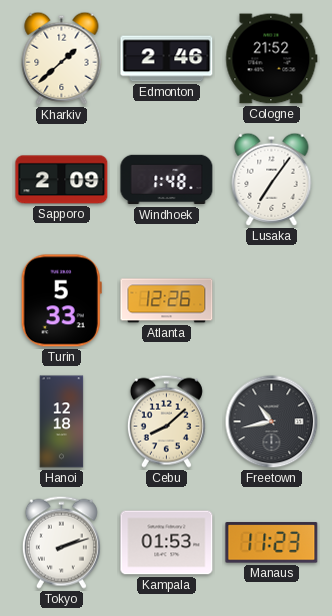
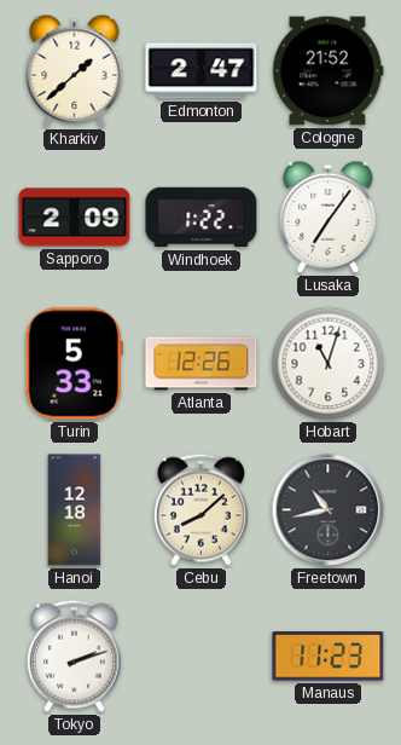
Edmonton: 2:46 -> 2:47 (202, 71)
Windhoek: 1:48 -> 1:22 (202, 218)
Hobart: none -> 11:03 (329, 364)
Kampala: 01:53 -> none (167, 543)
